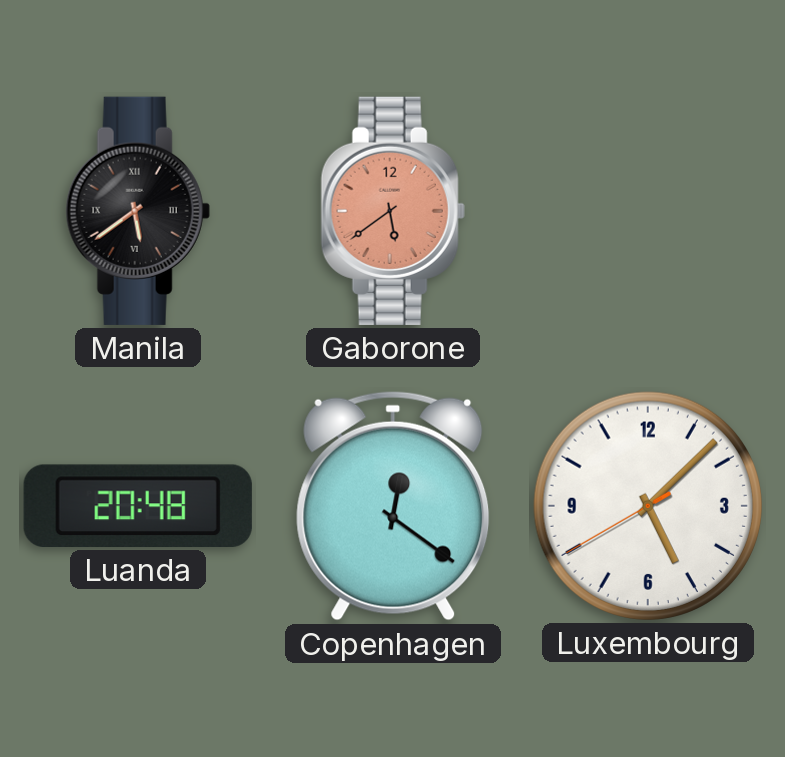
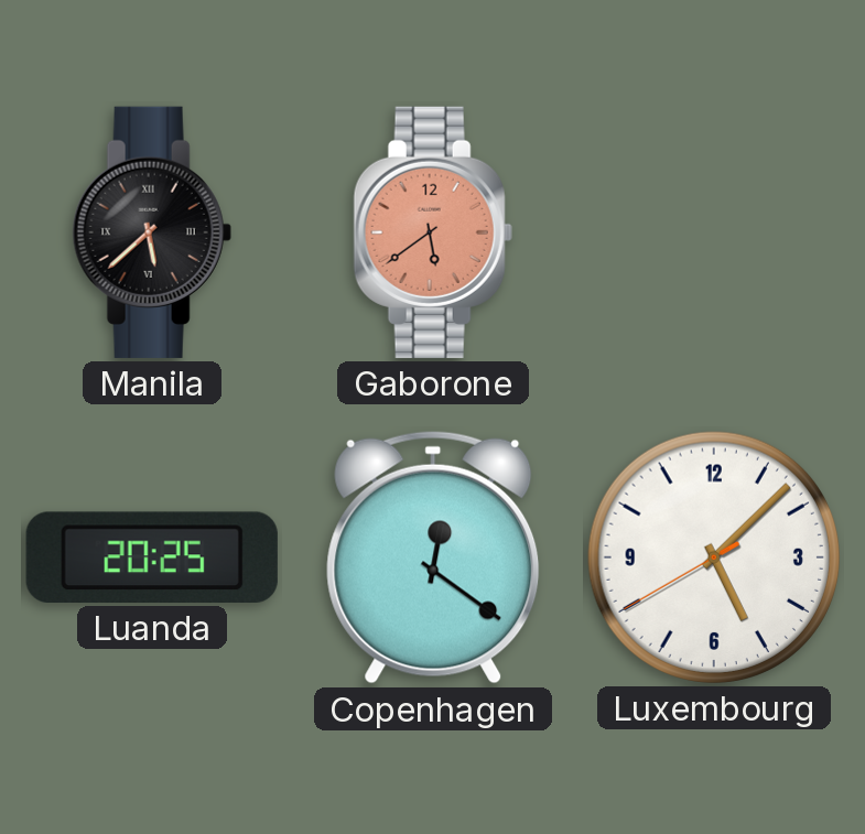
Manila: 5:39 -> 5:38 (152, 232)
Luanda: 20:48 -> 20:25 (152, 557)
